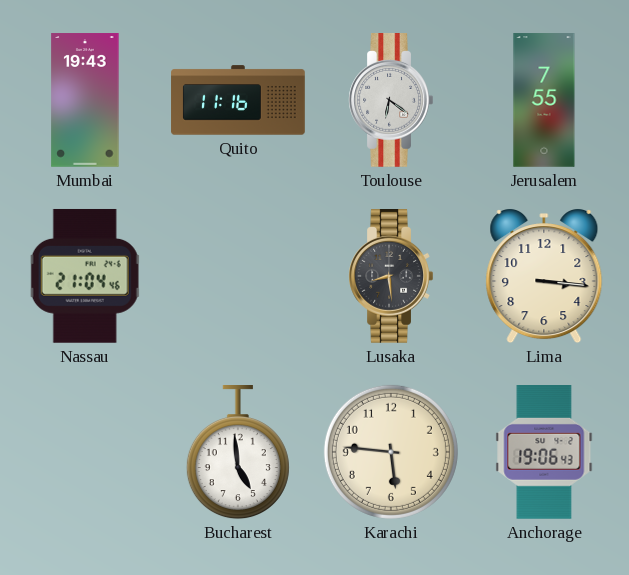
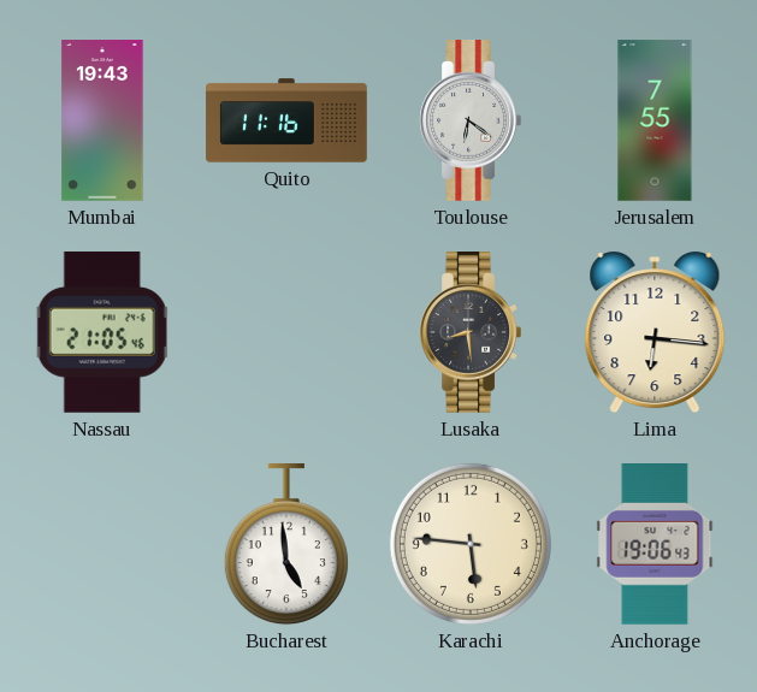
Nassau: 21:04 -> 21:05 (102, 332)
Lima: 3:16 -> 6:16 (655, 332)
